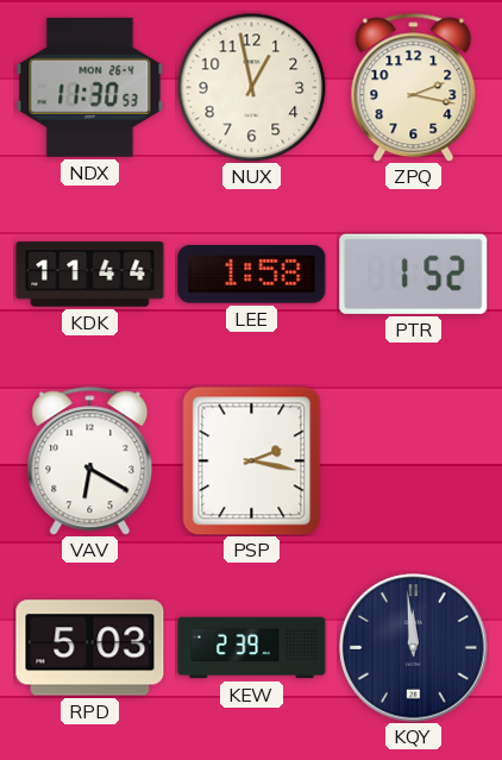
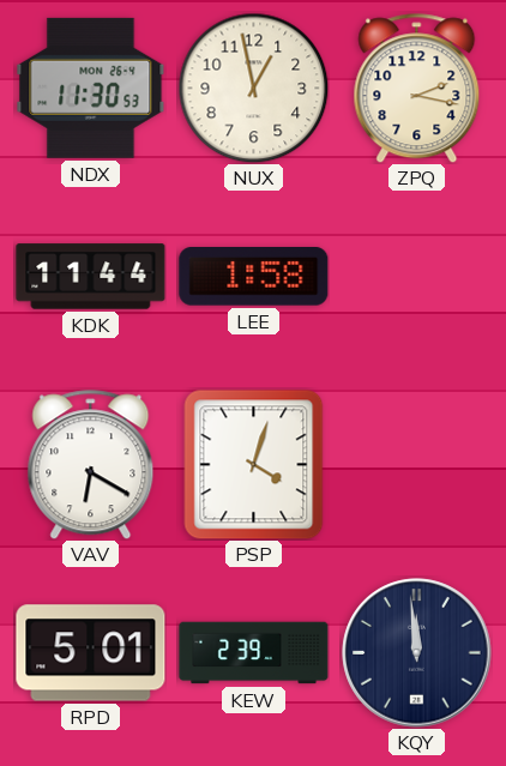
PTR: 1:52 -> none (414, 274)
PSP: 2:17 -> 4:03 (254, 464)
RPD: 5:03 -> 5:01 (91, 653)
